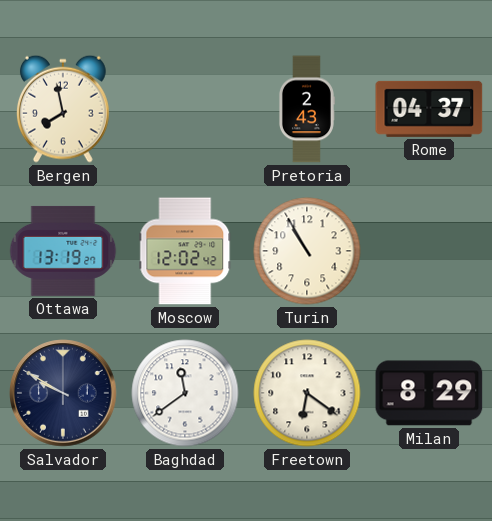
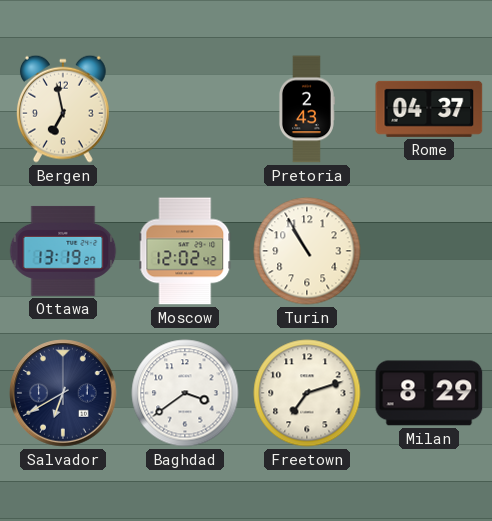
Bergen: 7:58 -> 6:58 (64, 109)
Salvador: 9:50 -> 6:40 (63, 393)
Baghdad: 11:39 -> 3:39 (185, 393)
Freetown: 6:21 -> 7:12 (307, 393)
